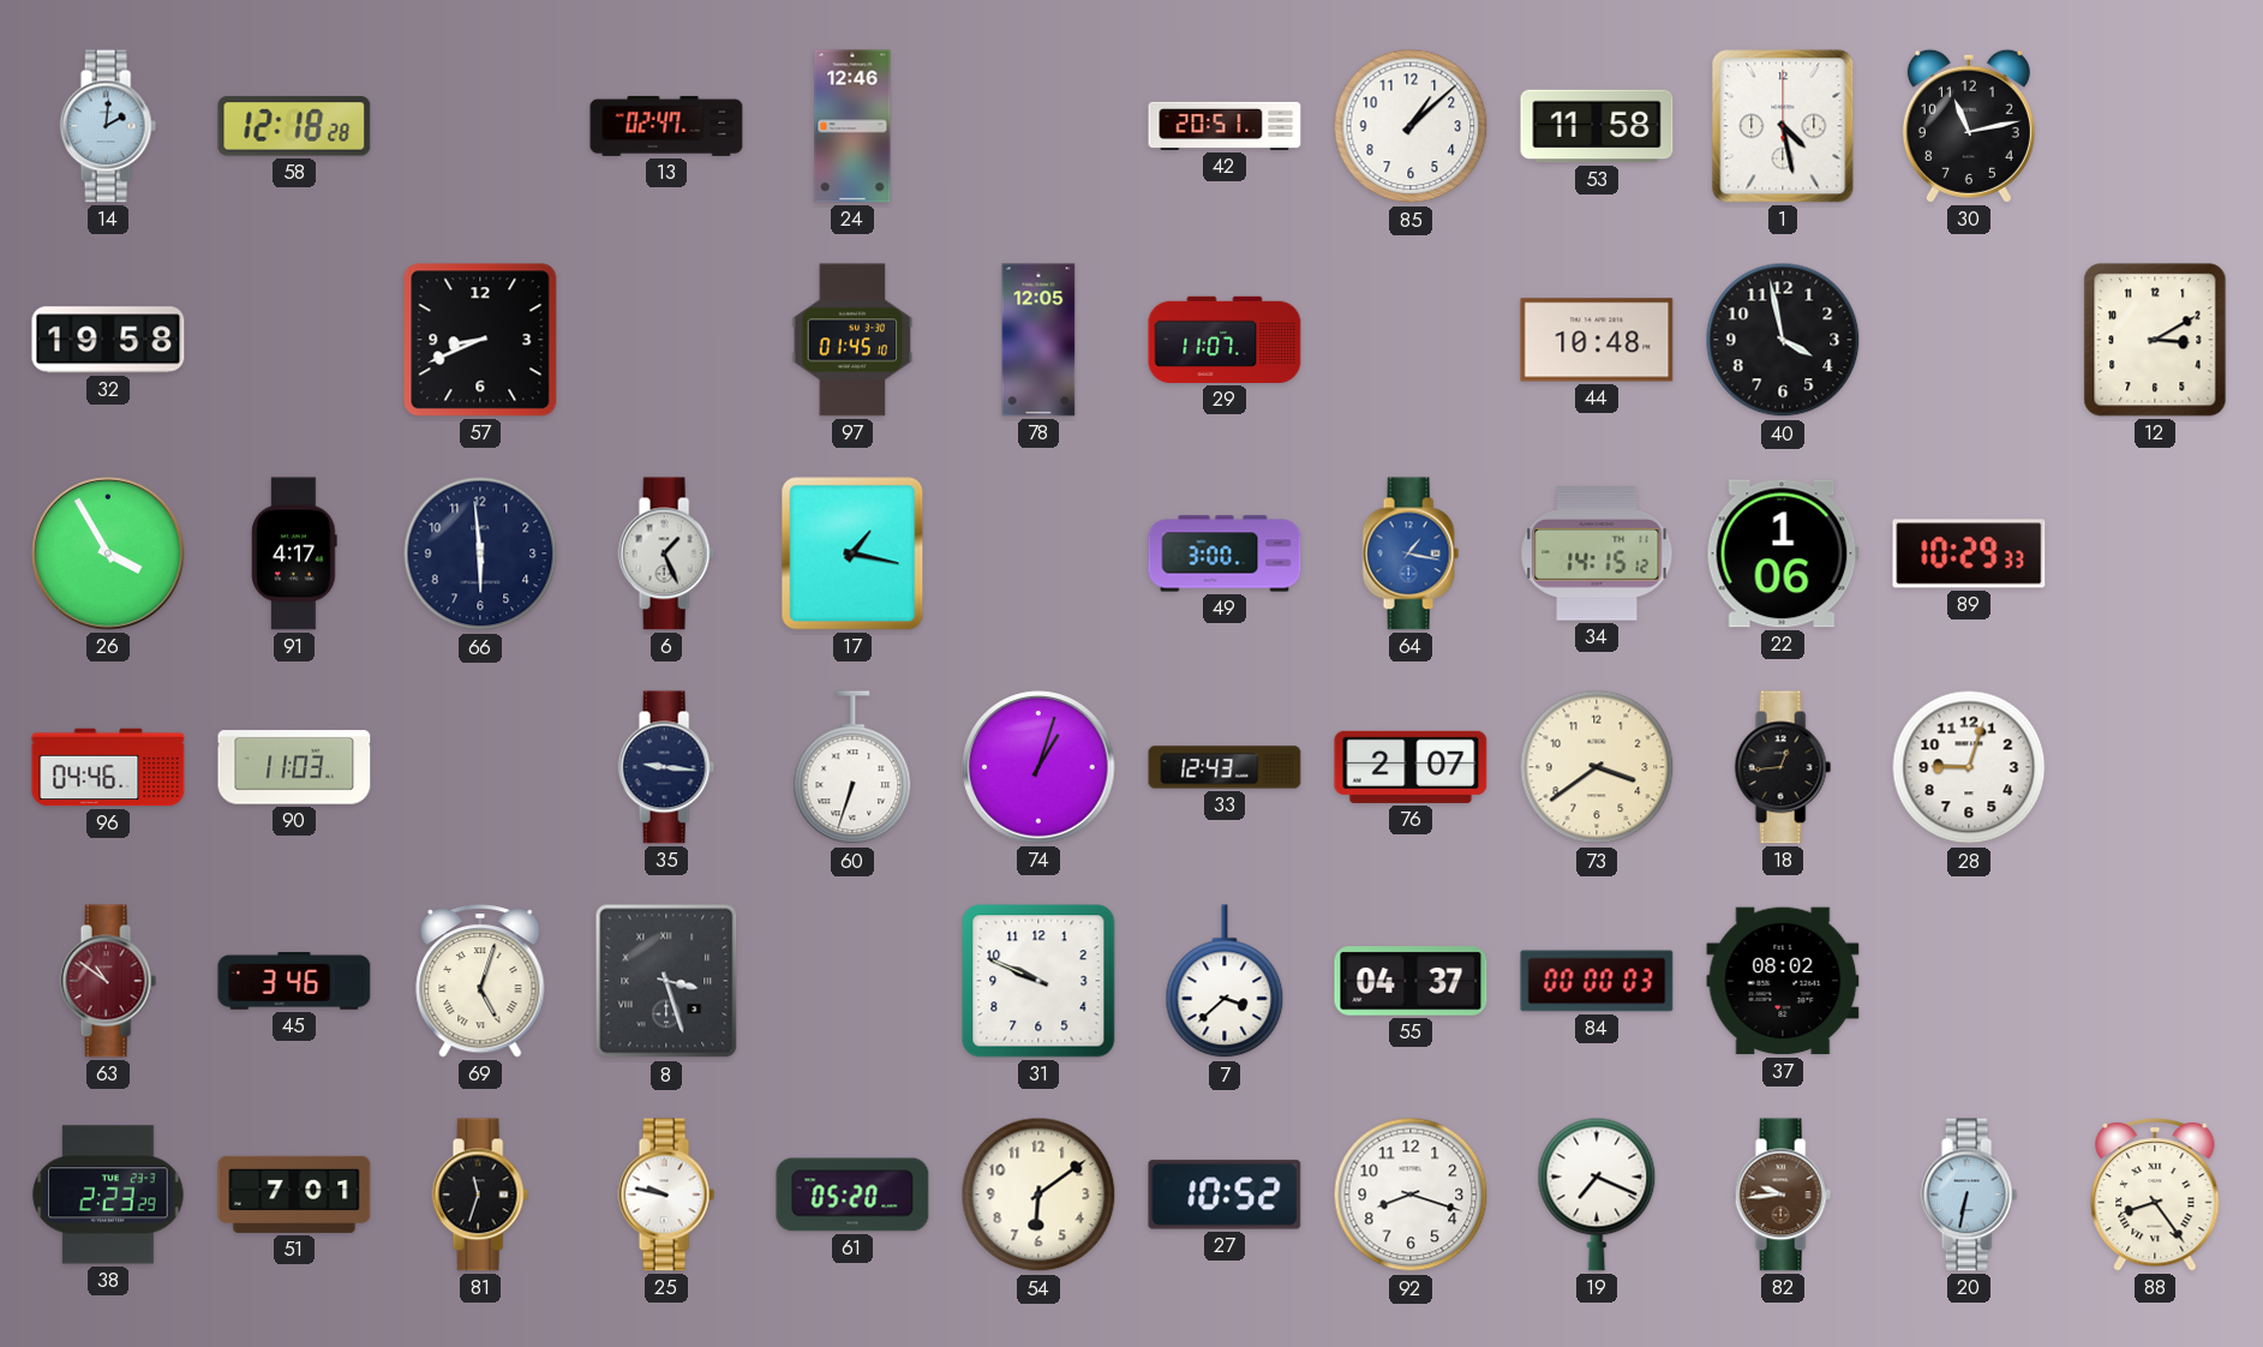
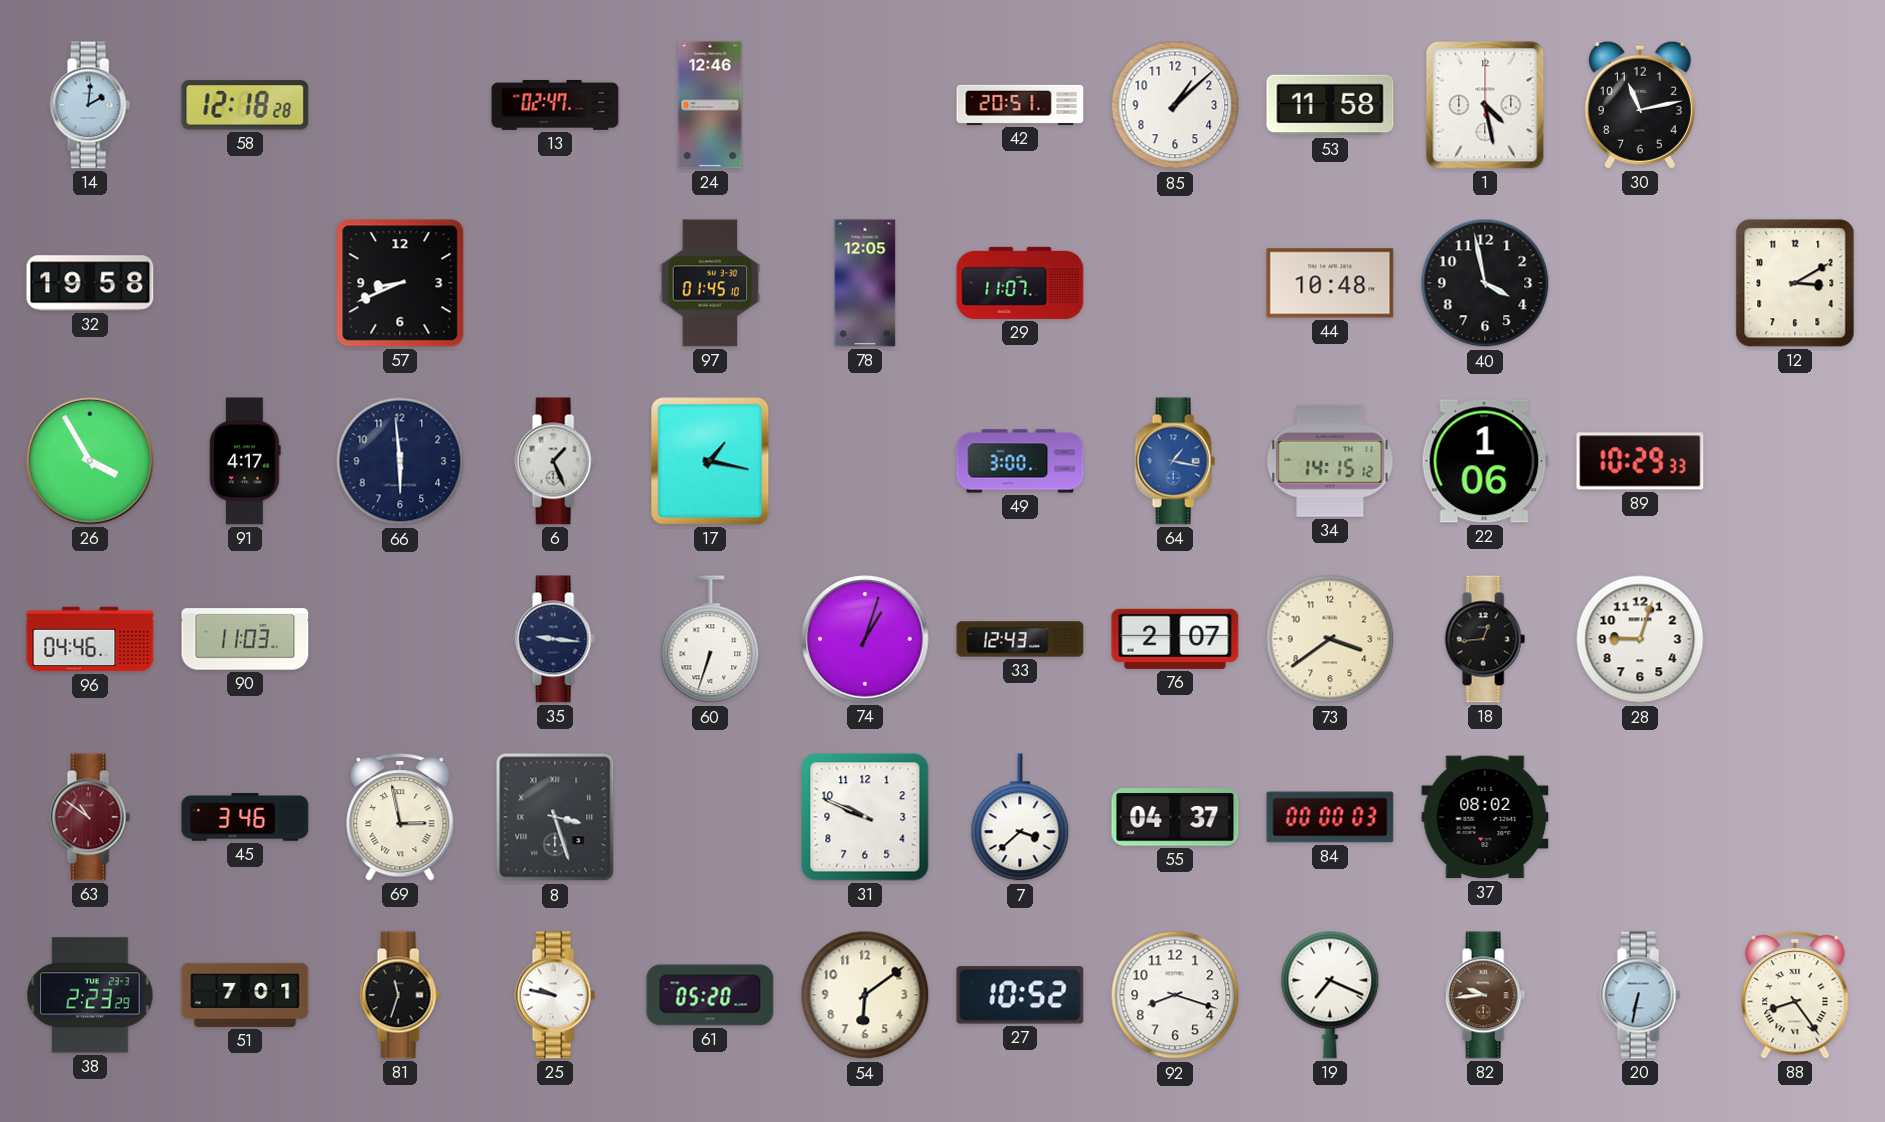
69: 5:03 -> 2:58 (400, 818)
